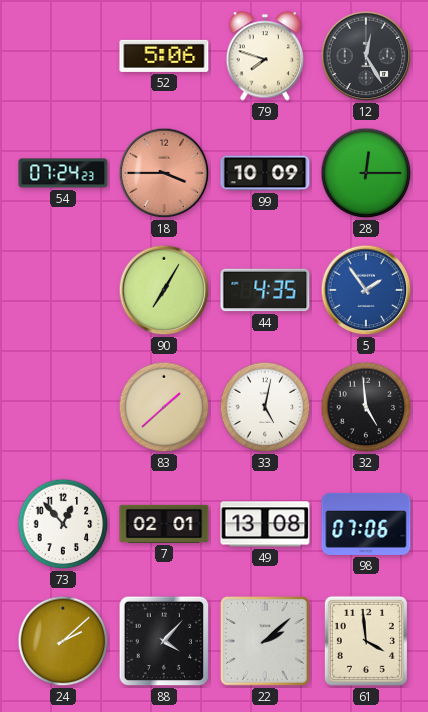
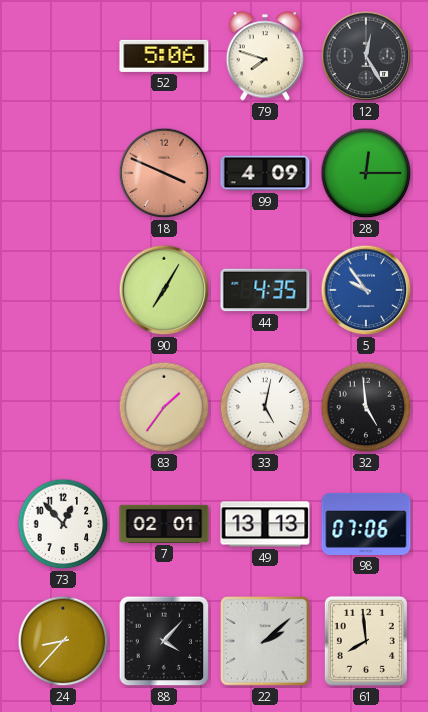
54: 07:24 -> none (63, 173)
18: 3:45 -> 3:49 (164, 173)
99: 10:09 -> 4:09 (265, 173)
5: 1:54 -> 9:54 (366, 290)
83: 1:38 -> 1:36 (164, 407)
49: 13:08 -> 13:13 (265, 524)
24: 2:08 -> 8:37 (63, 641)
61: 3:59 -> 7:59 (366, 641)
